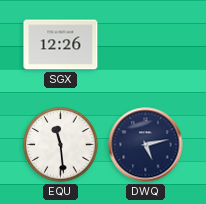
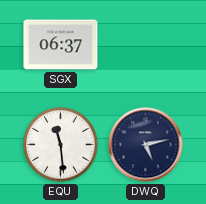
SGX: 12:26 -> 06:37 (61, 45)
